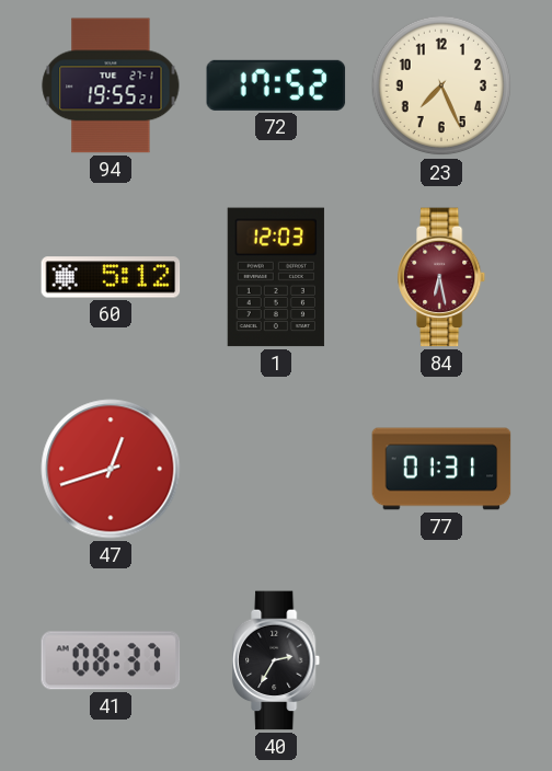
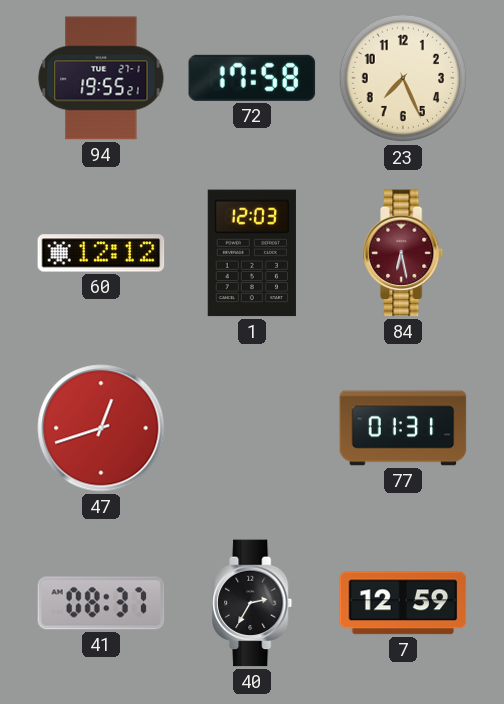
72: 17:52 -> 17:58 (252, 78)
60: 5:12 -> 12:12 (101, 253)
7: none -> 12:59 (403, 603)
